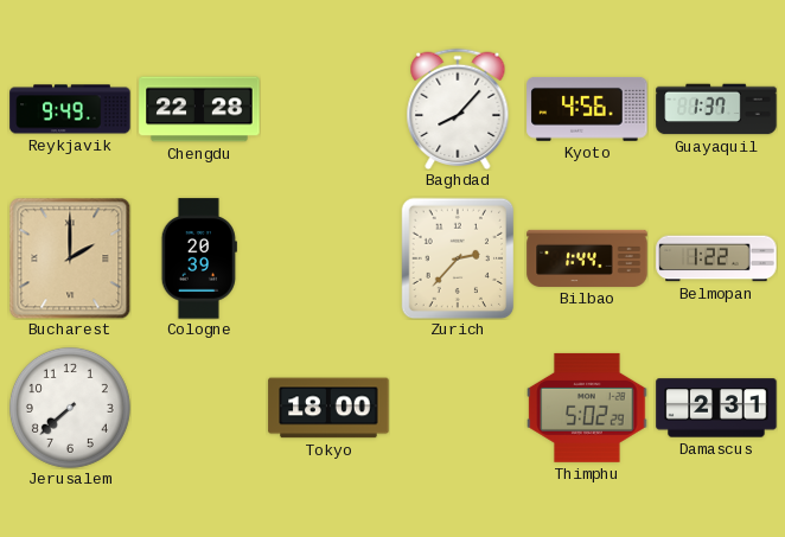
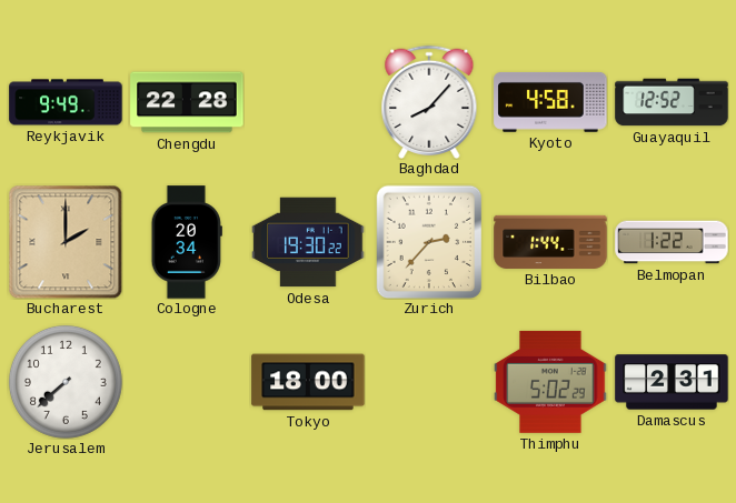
Kyoto: 4:56 -> 4:58 (550, 102)
Guayaquil: 1:37 -> 12:52 (672, 102)
Cologne: 20:39 -> 20:34 (187, 242)
Odesa: none -> 19:30 (308, 242)
